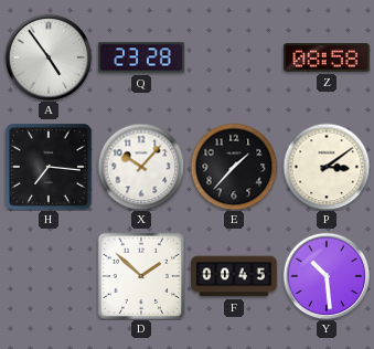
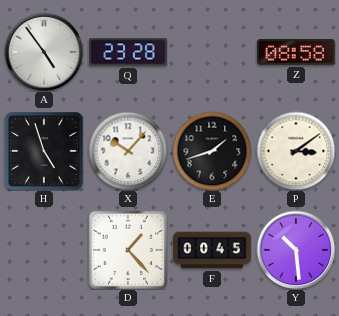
H: 7:16 -> 4:57 (45, 152)
E: 1:37 -> 1:42 (212, 151)
D: 1:52 -> 1:23 (127, 249)
